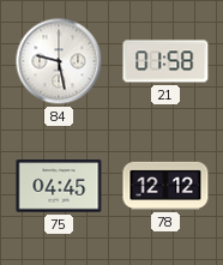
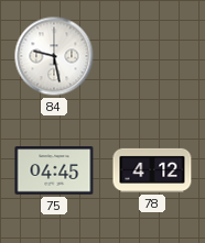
21: 01:58 -> none (165, 61)
78: 12:12 -> 4:12 (152, 170)
